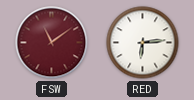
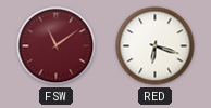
RED: 6:14 -> 6:18 (156, 46)
